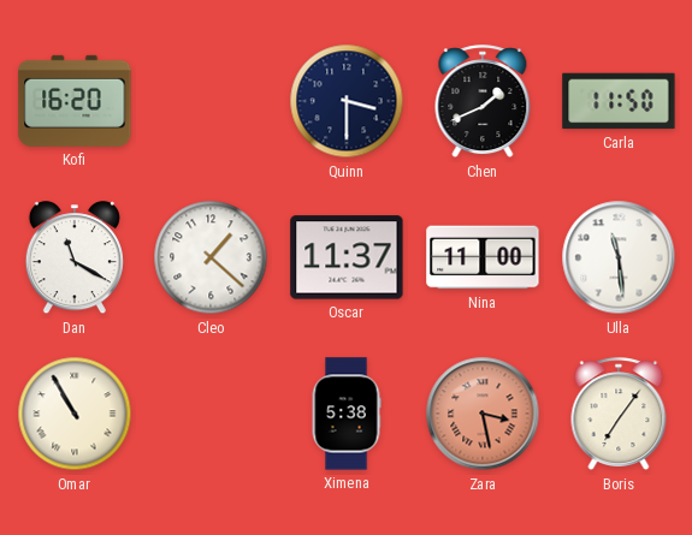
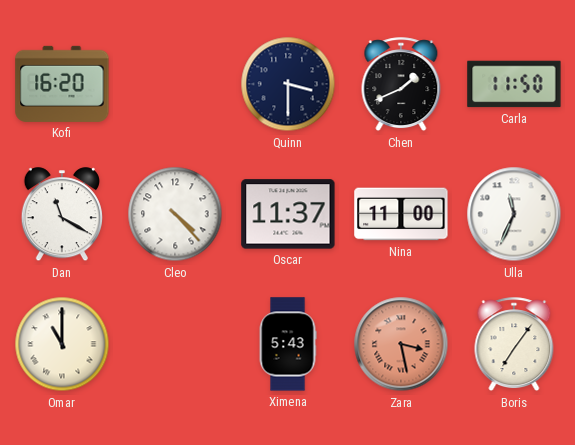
Cleo: 1:22 -> 4:23 (175, 214)
Ulla: 11:29 -> 11:34 (514, 214)
Omar: 10:55 -> 11:00 (62, 344)
Ximena: 5:38 -> 5:43 (288, 344)
